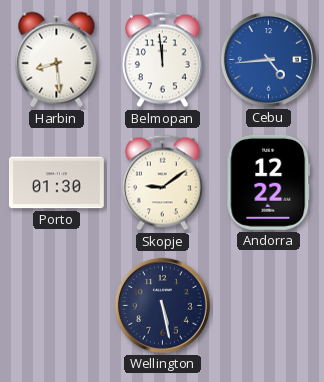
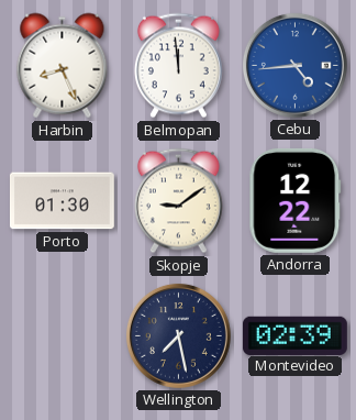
Harbin: 8:29 -> 8:26 (63, 66)
Wellington: 5:28 -> 7:28 (178, 335)
Montevideo: none -> 02:39 (294, 335)
